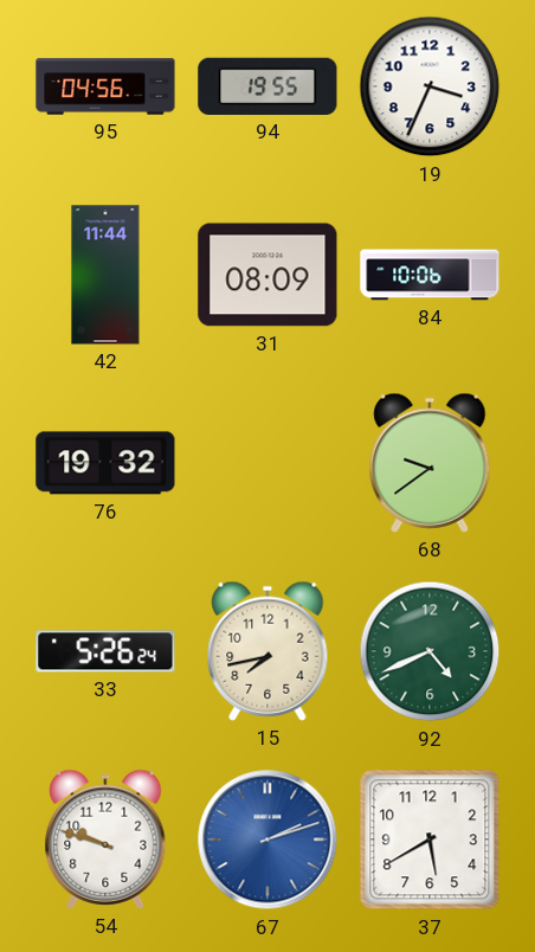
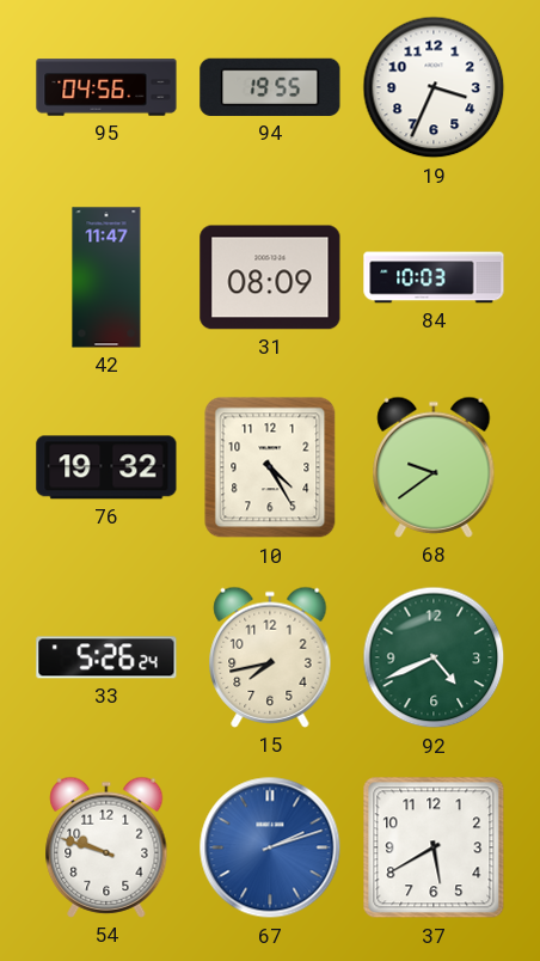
42: 11:44 -> 11:47 (106, 277)
84: 10:06 -> 10:03 (434, 277)
10: none -> 4:25 (270, 467)
